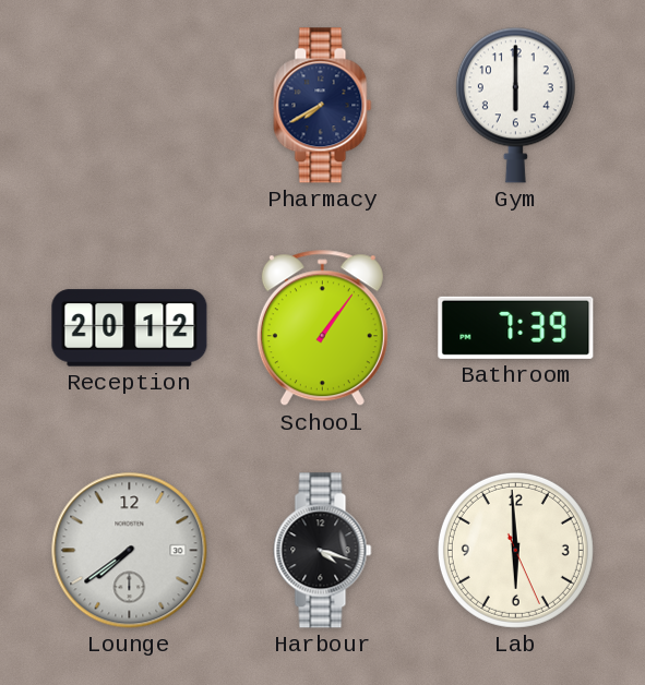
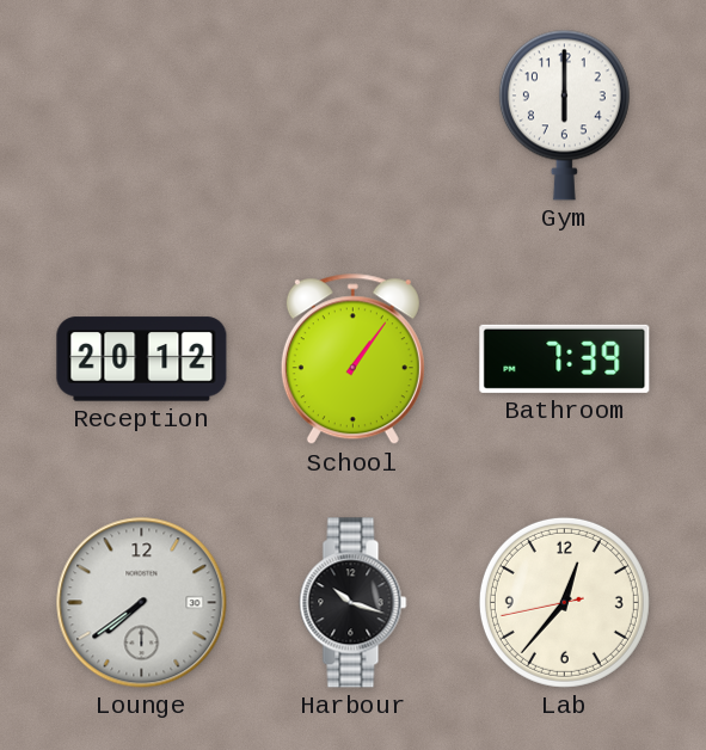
Pharmacy: 7:40 -> none (323, 106)
Harbour: 4:18 -> 10:18 (354, 603)
Lab: 5:59 -> 12:36 (564, 602)
